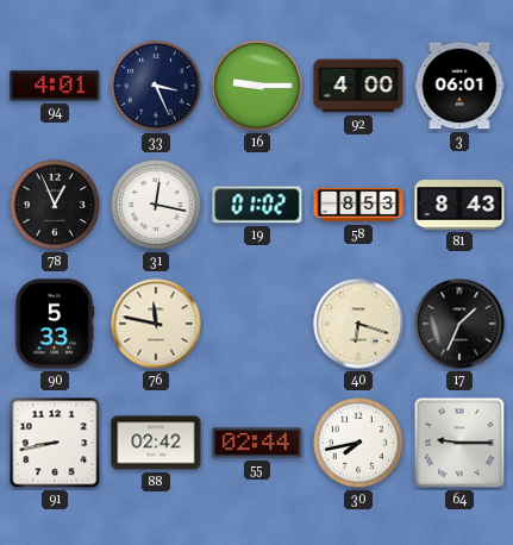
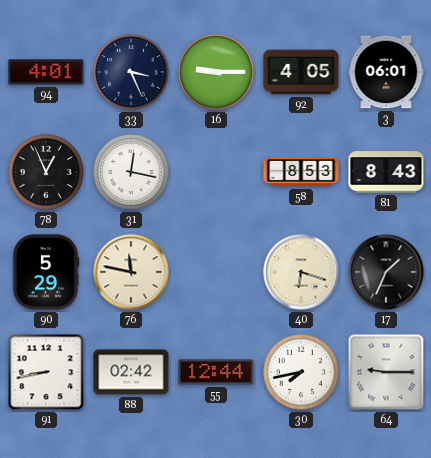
92: 4:00 -> 4:05 (301, 72)
19: 01:02 -> none (257, 205)
90: 5:33 -> 5:29 (46, 272)
55: 02:44 -> 12:44 (216, 372)
